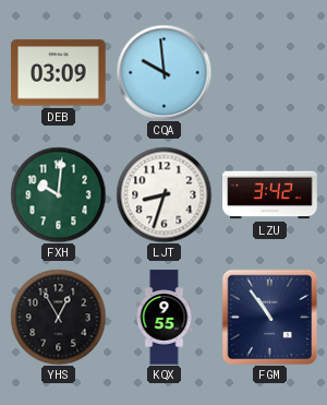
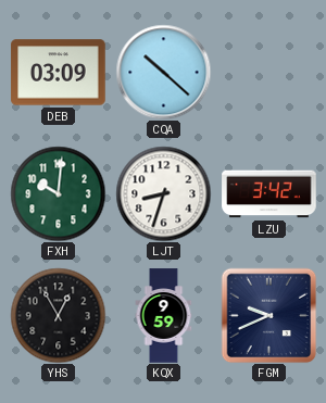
CQA: 9:59 -> 10:22 (163, 72)
KQX: 9:55 -> 9:59 (164, 316)
FGM: 10:54 -> 9:41 (268, 315)
